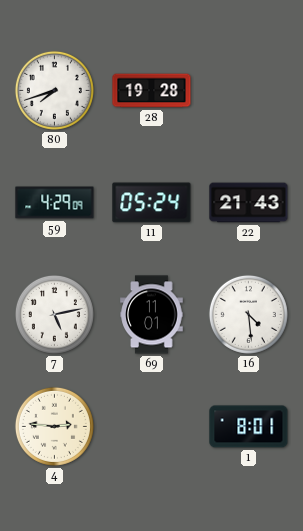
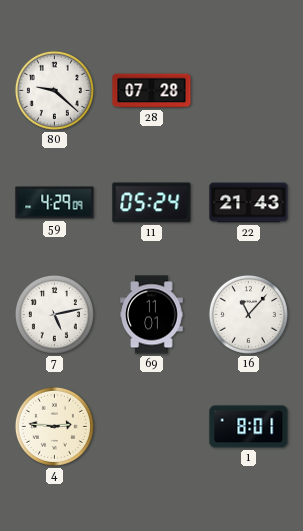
80: 7:42 -> 9:22 (54, 90)
28: 19:28 -> 07:28 (152, 91)
16: 4:29 -> 11:07 (248, 314)
